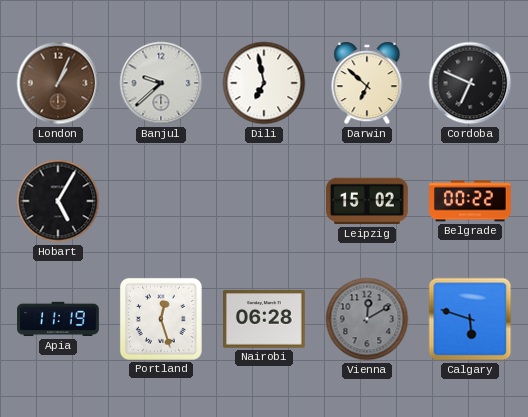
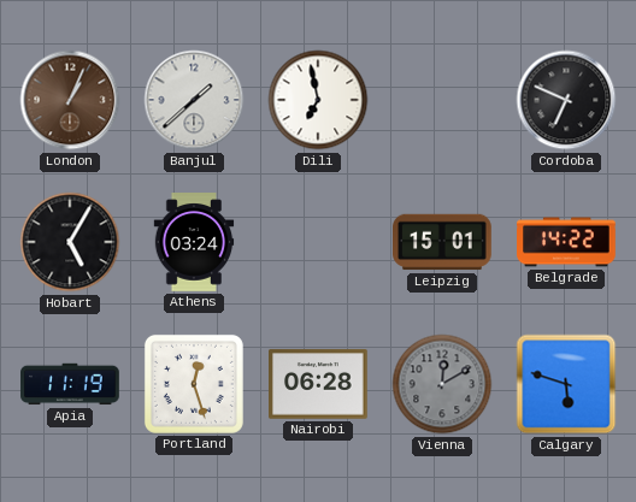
Banjul: 9:38 -> 1:38 (194, 100)
Darwin: 6:52 -> none (367, 83)
Athens: none -> 03:24 (194, 242)
Leipzig: 15:02 -> 15:01 (442, 242)
Belgrade: 00:22 -> 14:22 (566, 242)
